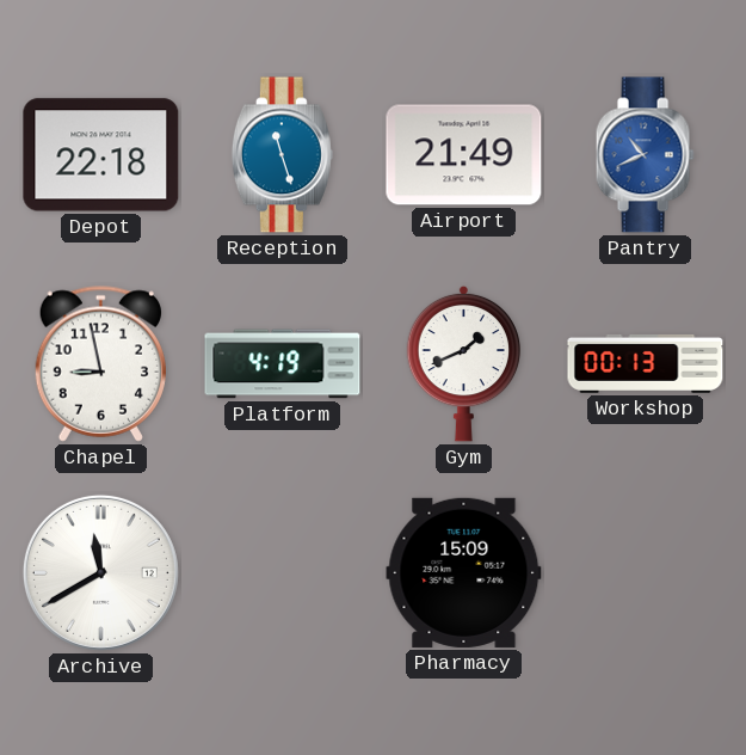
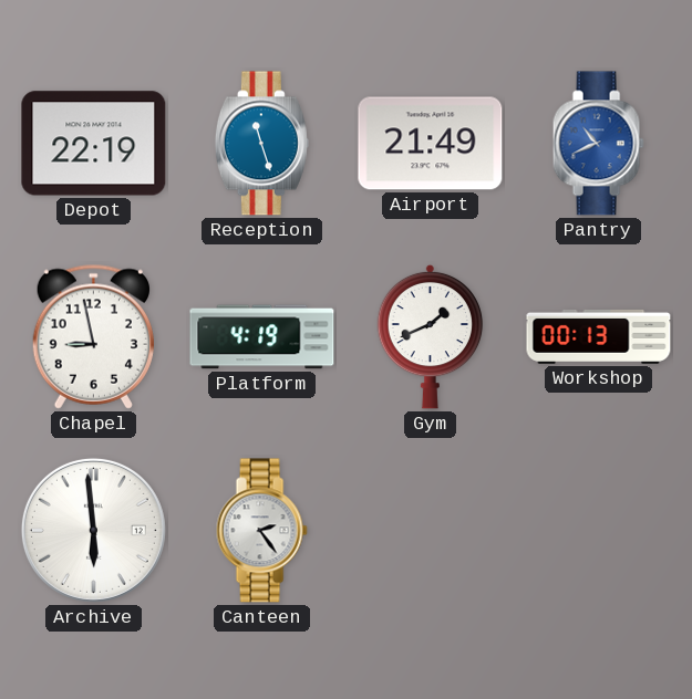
Depot: 22:18 -> 22:19 (94, 144)
Archive: 11:40 -> 5:59 (93, 530)
Canteen: none -> 2:24 (261, 531)
Pharmacy: 15:09 -> none (464, 572)
